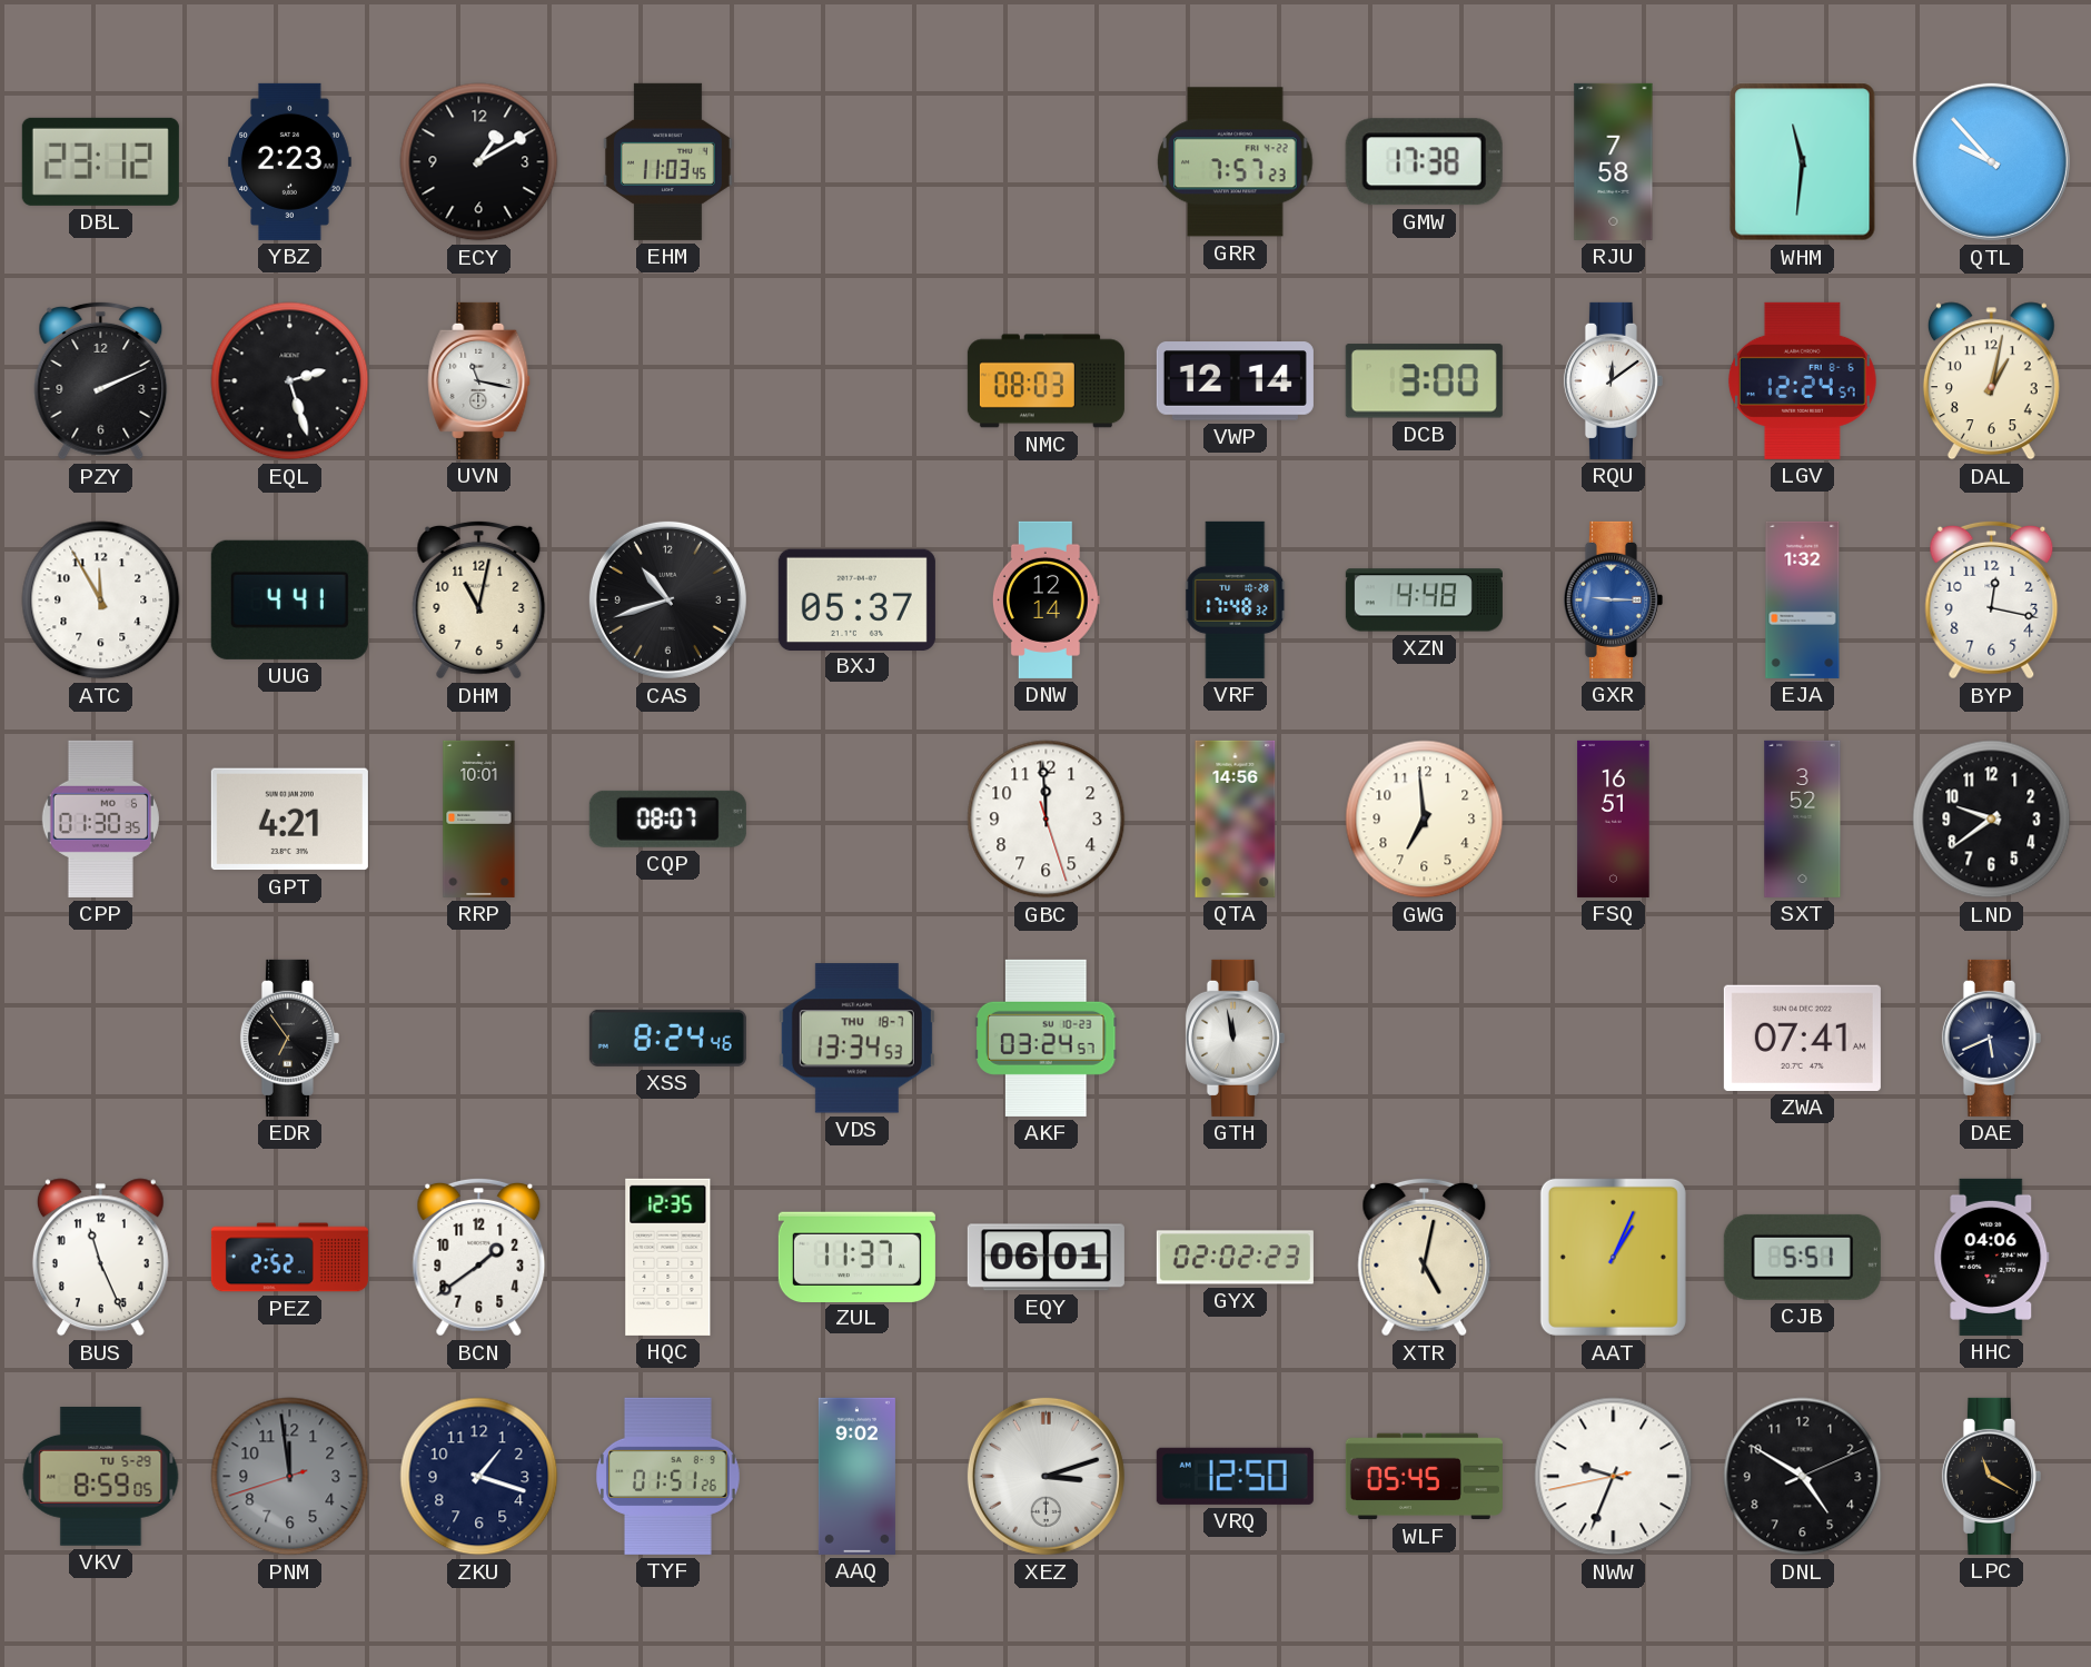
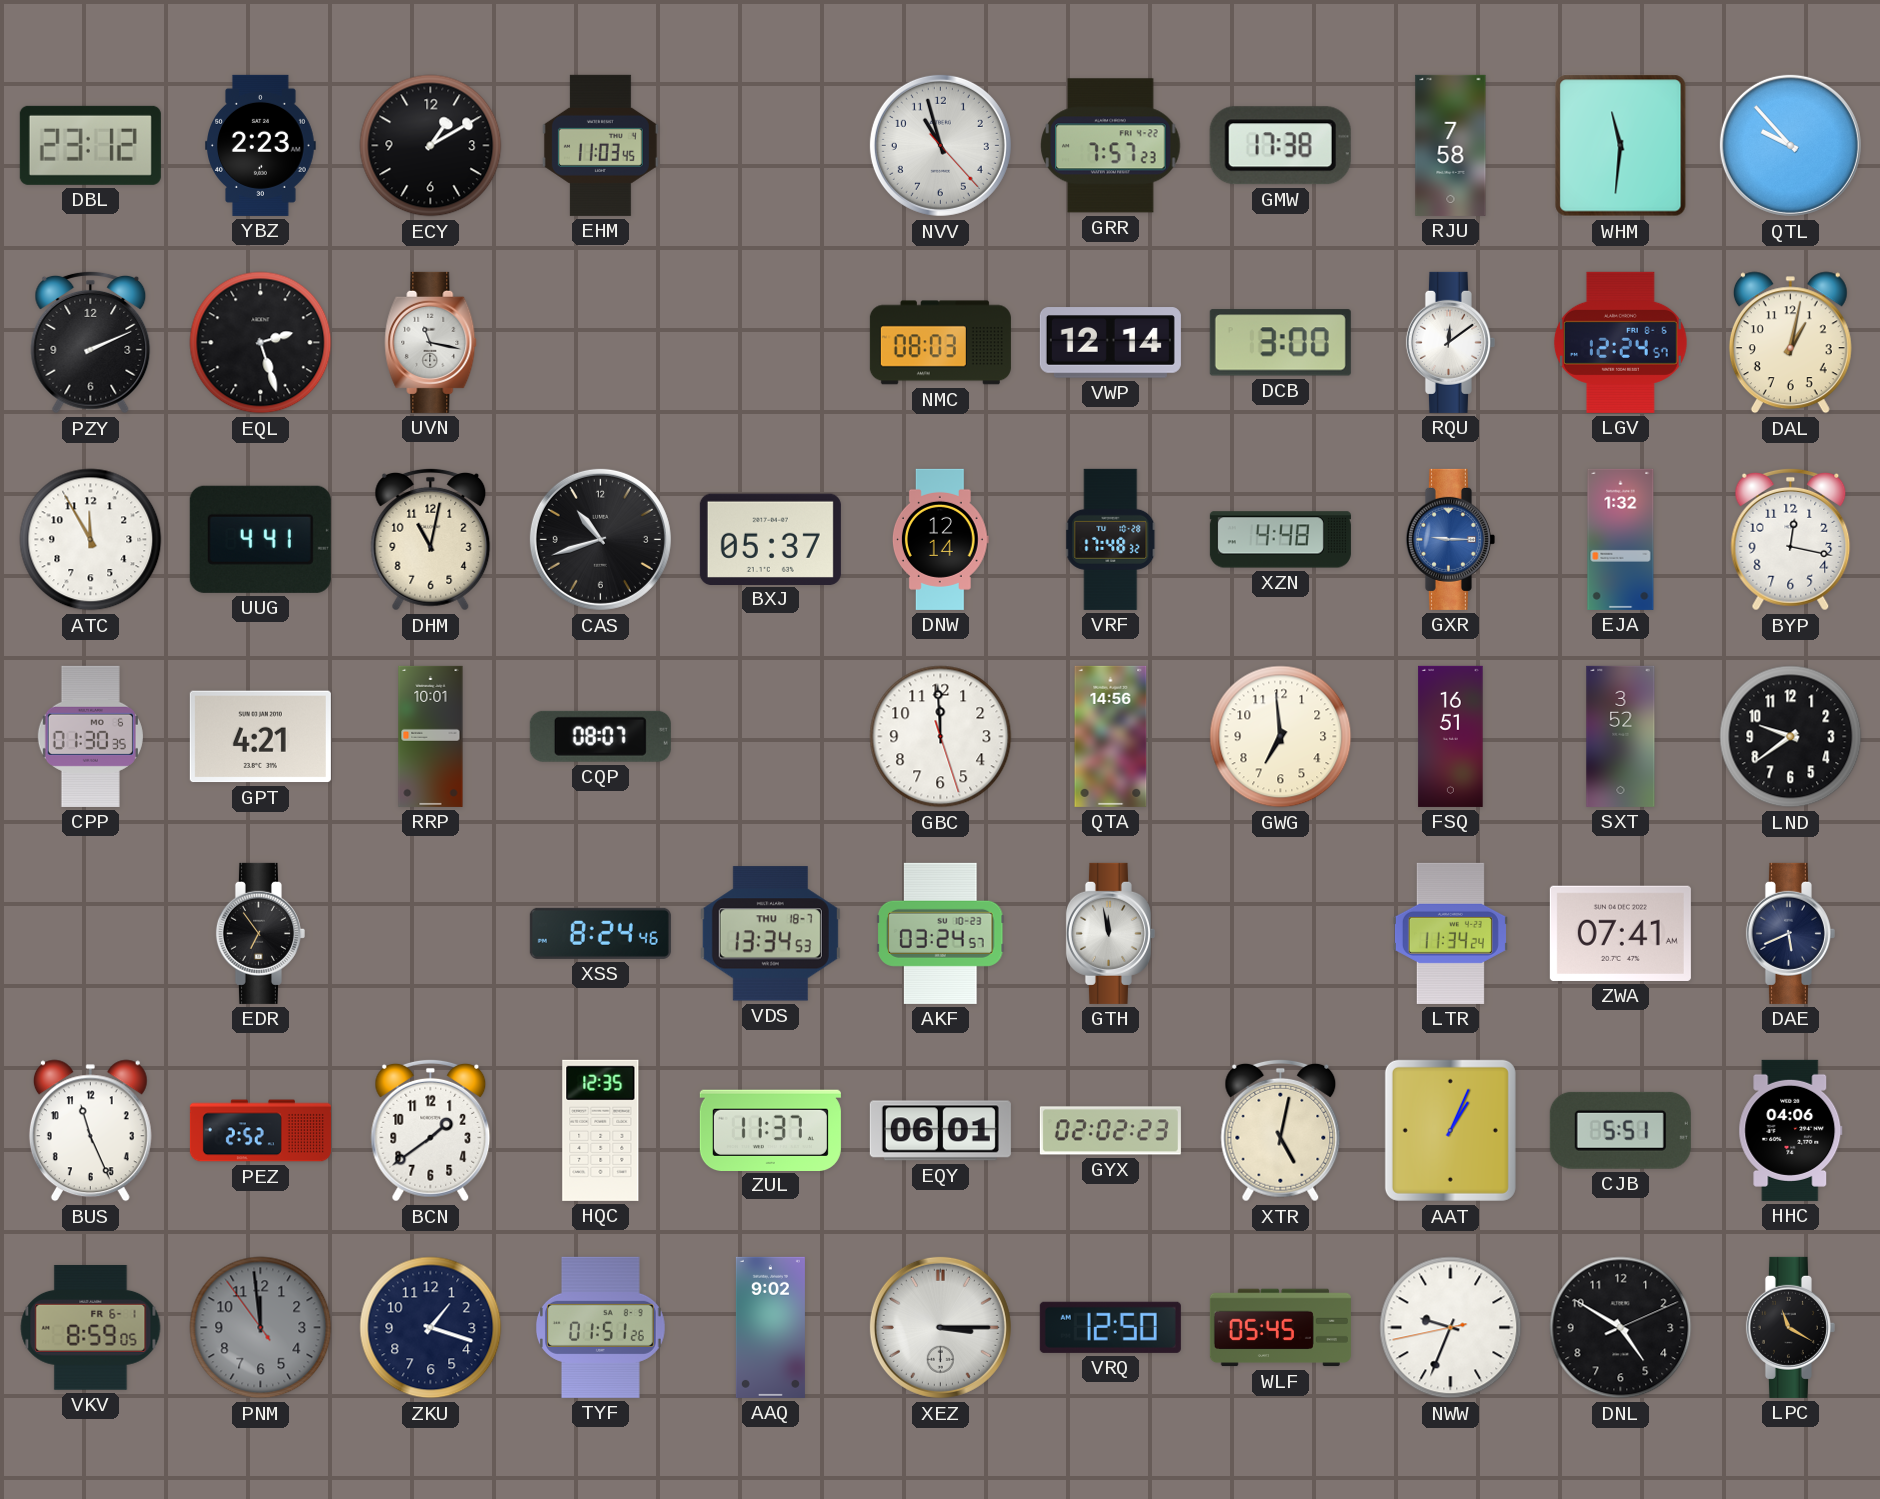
NVV: none -> 10:57 (940, 145)
LTR: none -> 11:34 (1450, 933)
VKV date: TU 5-29 -> FR 6-1 (91, 1327)
PNM: 11:58:42 -> 11:58:54 (261, 1328)
XEZ: 3:12 -> 3:15 (940, 1327)
